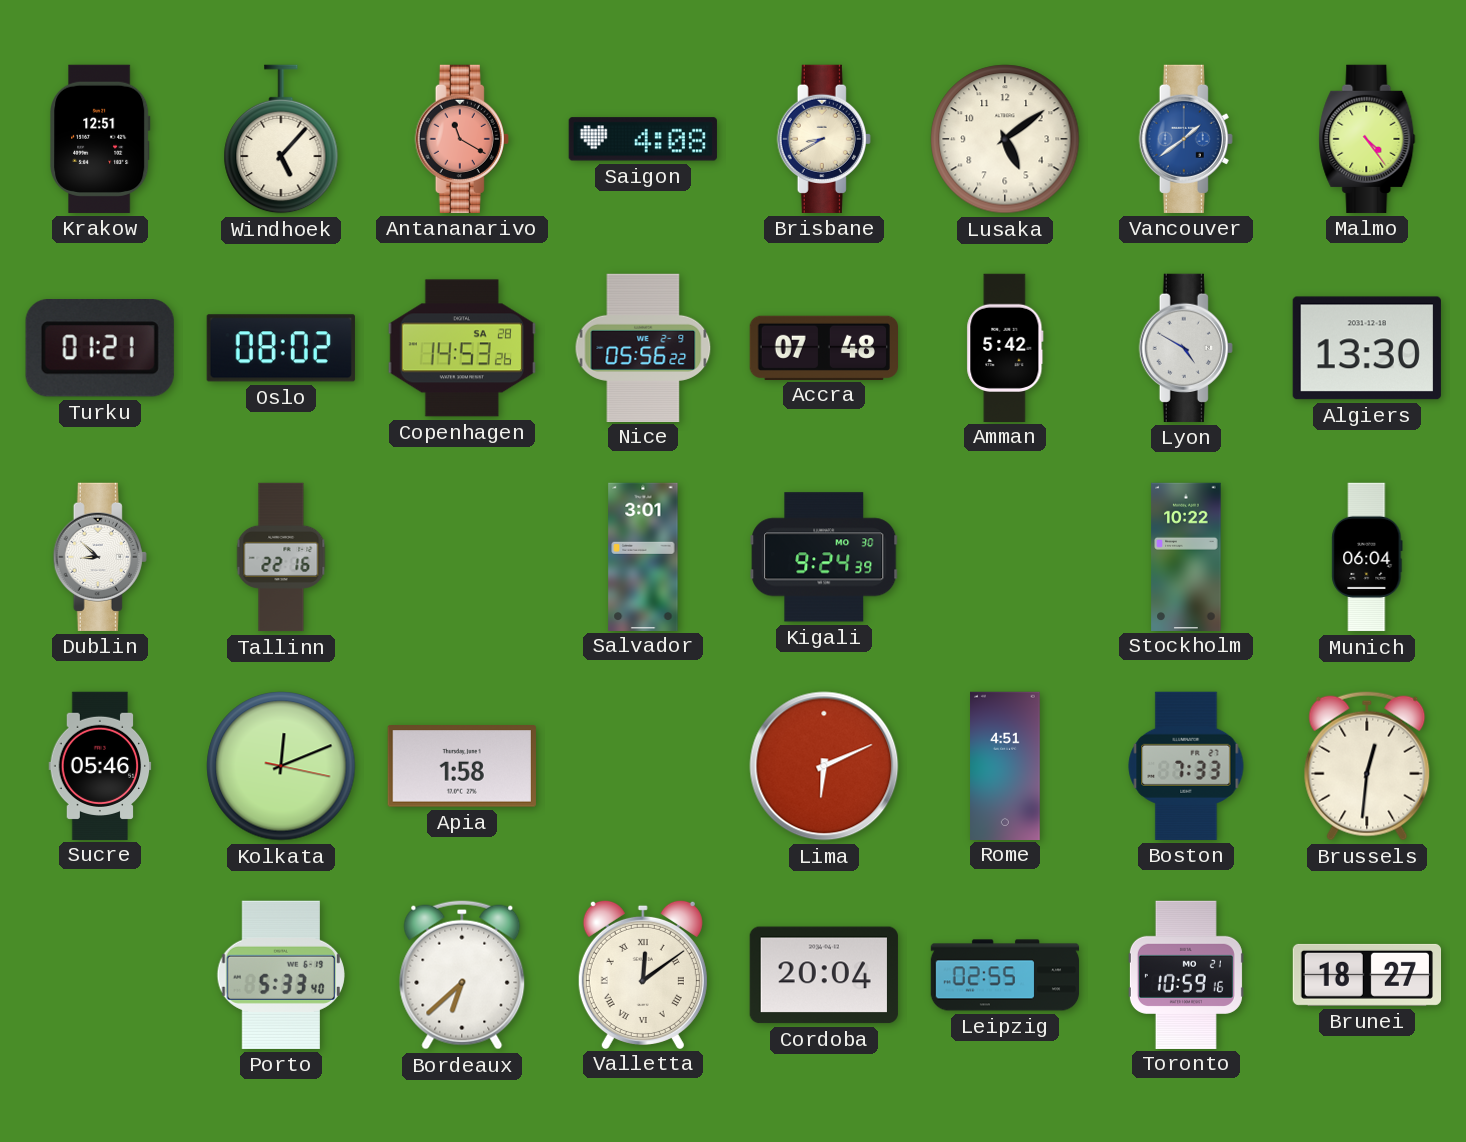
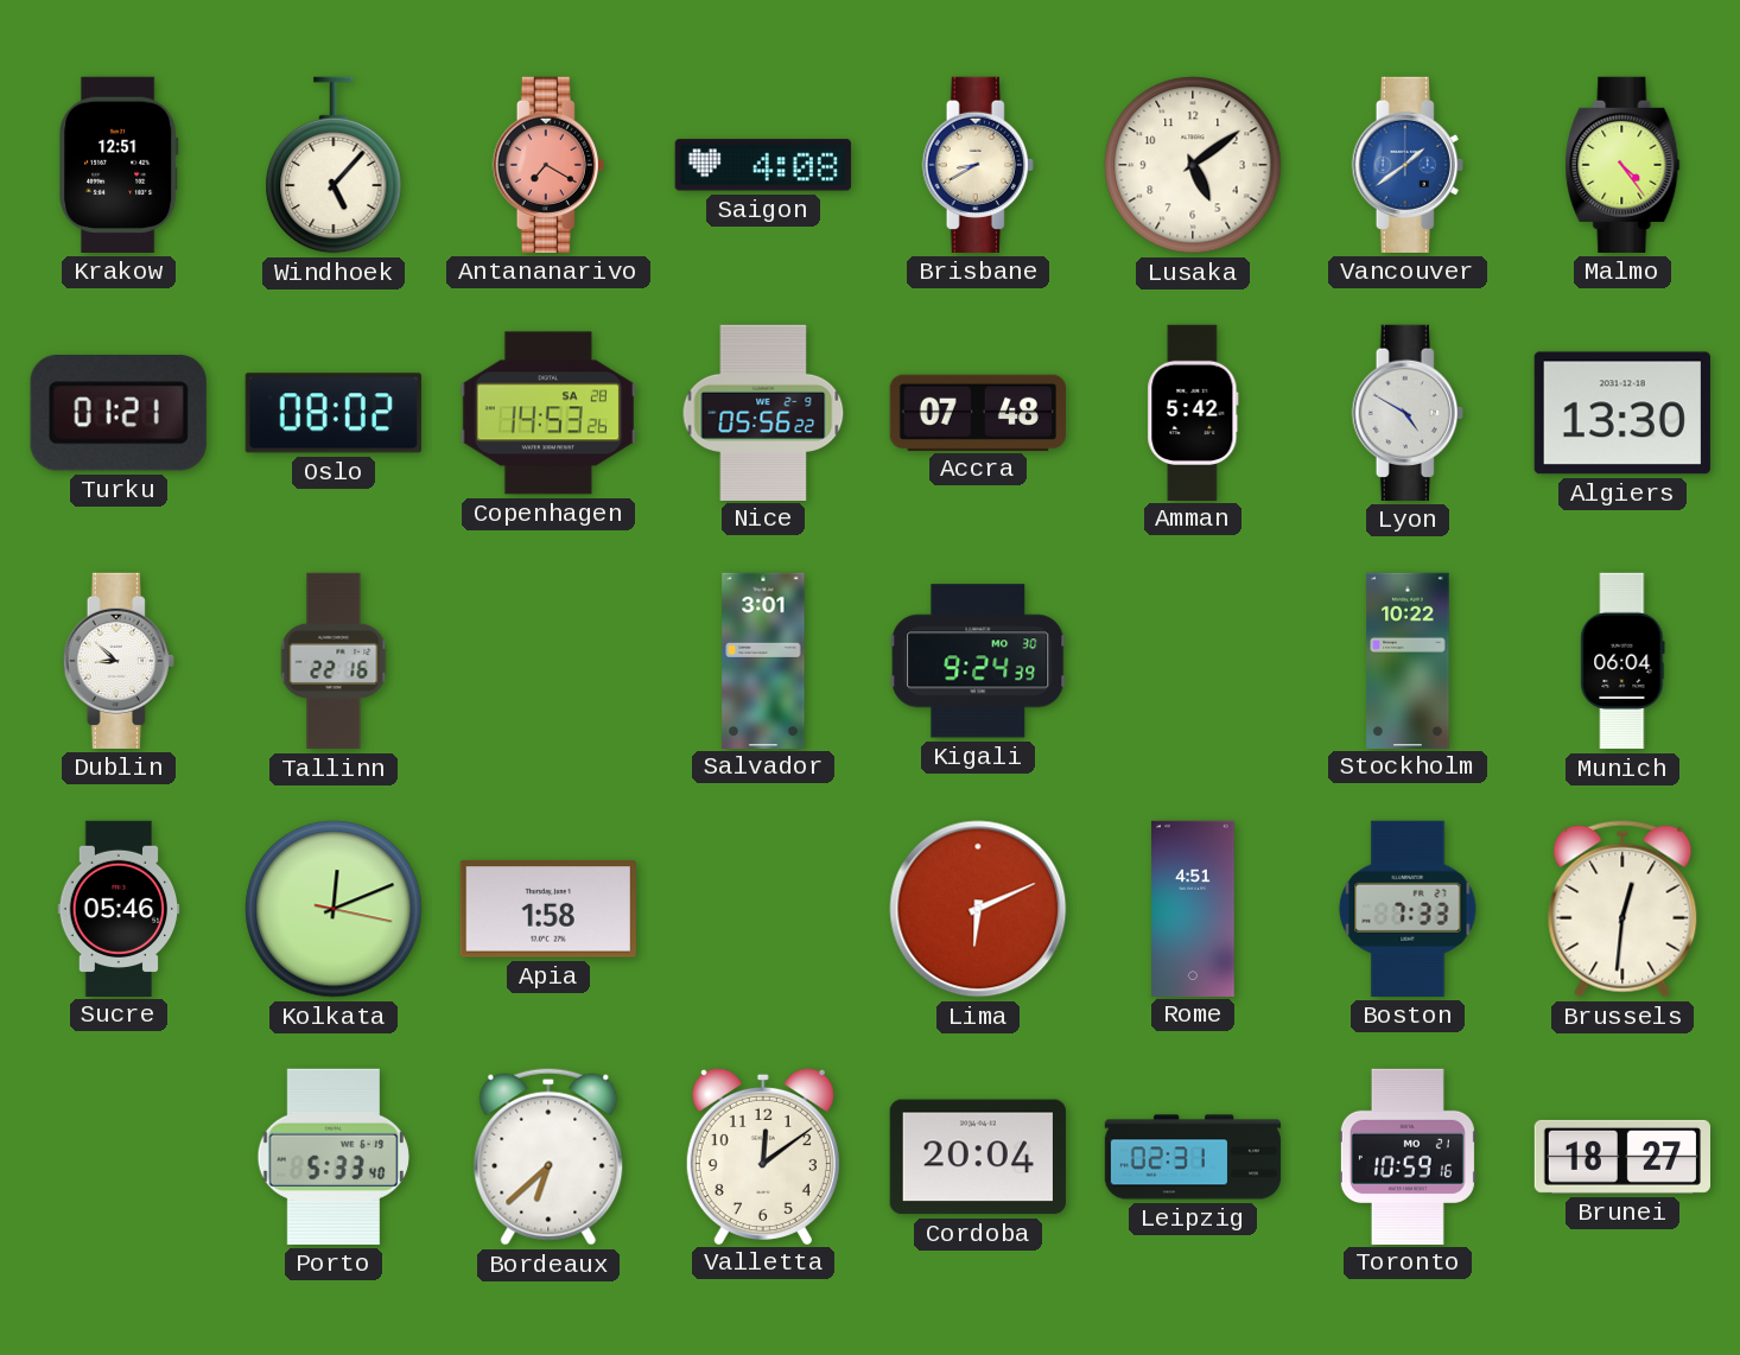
Antananarivo: 11:20 -> 7:20 (548, 165)
Valletta numerals: Roman -> Arabic (763, 1156)
Leipzig: 02:55 -> 02:31 (1193, 1157)
